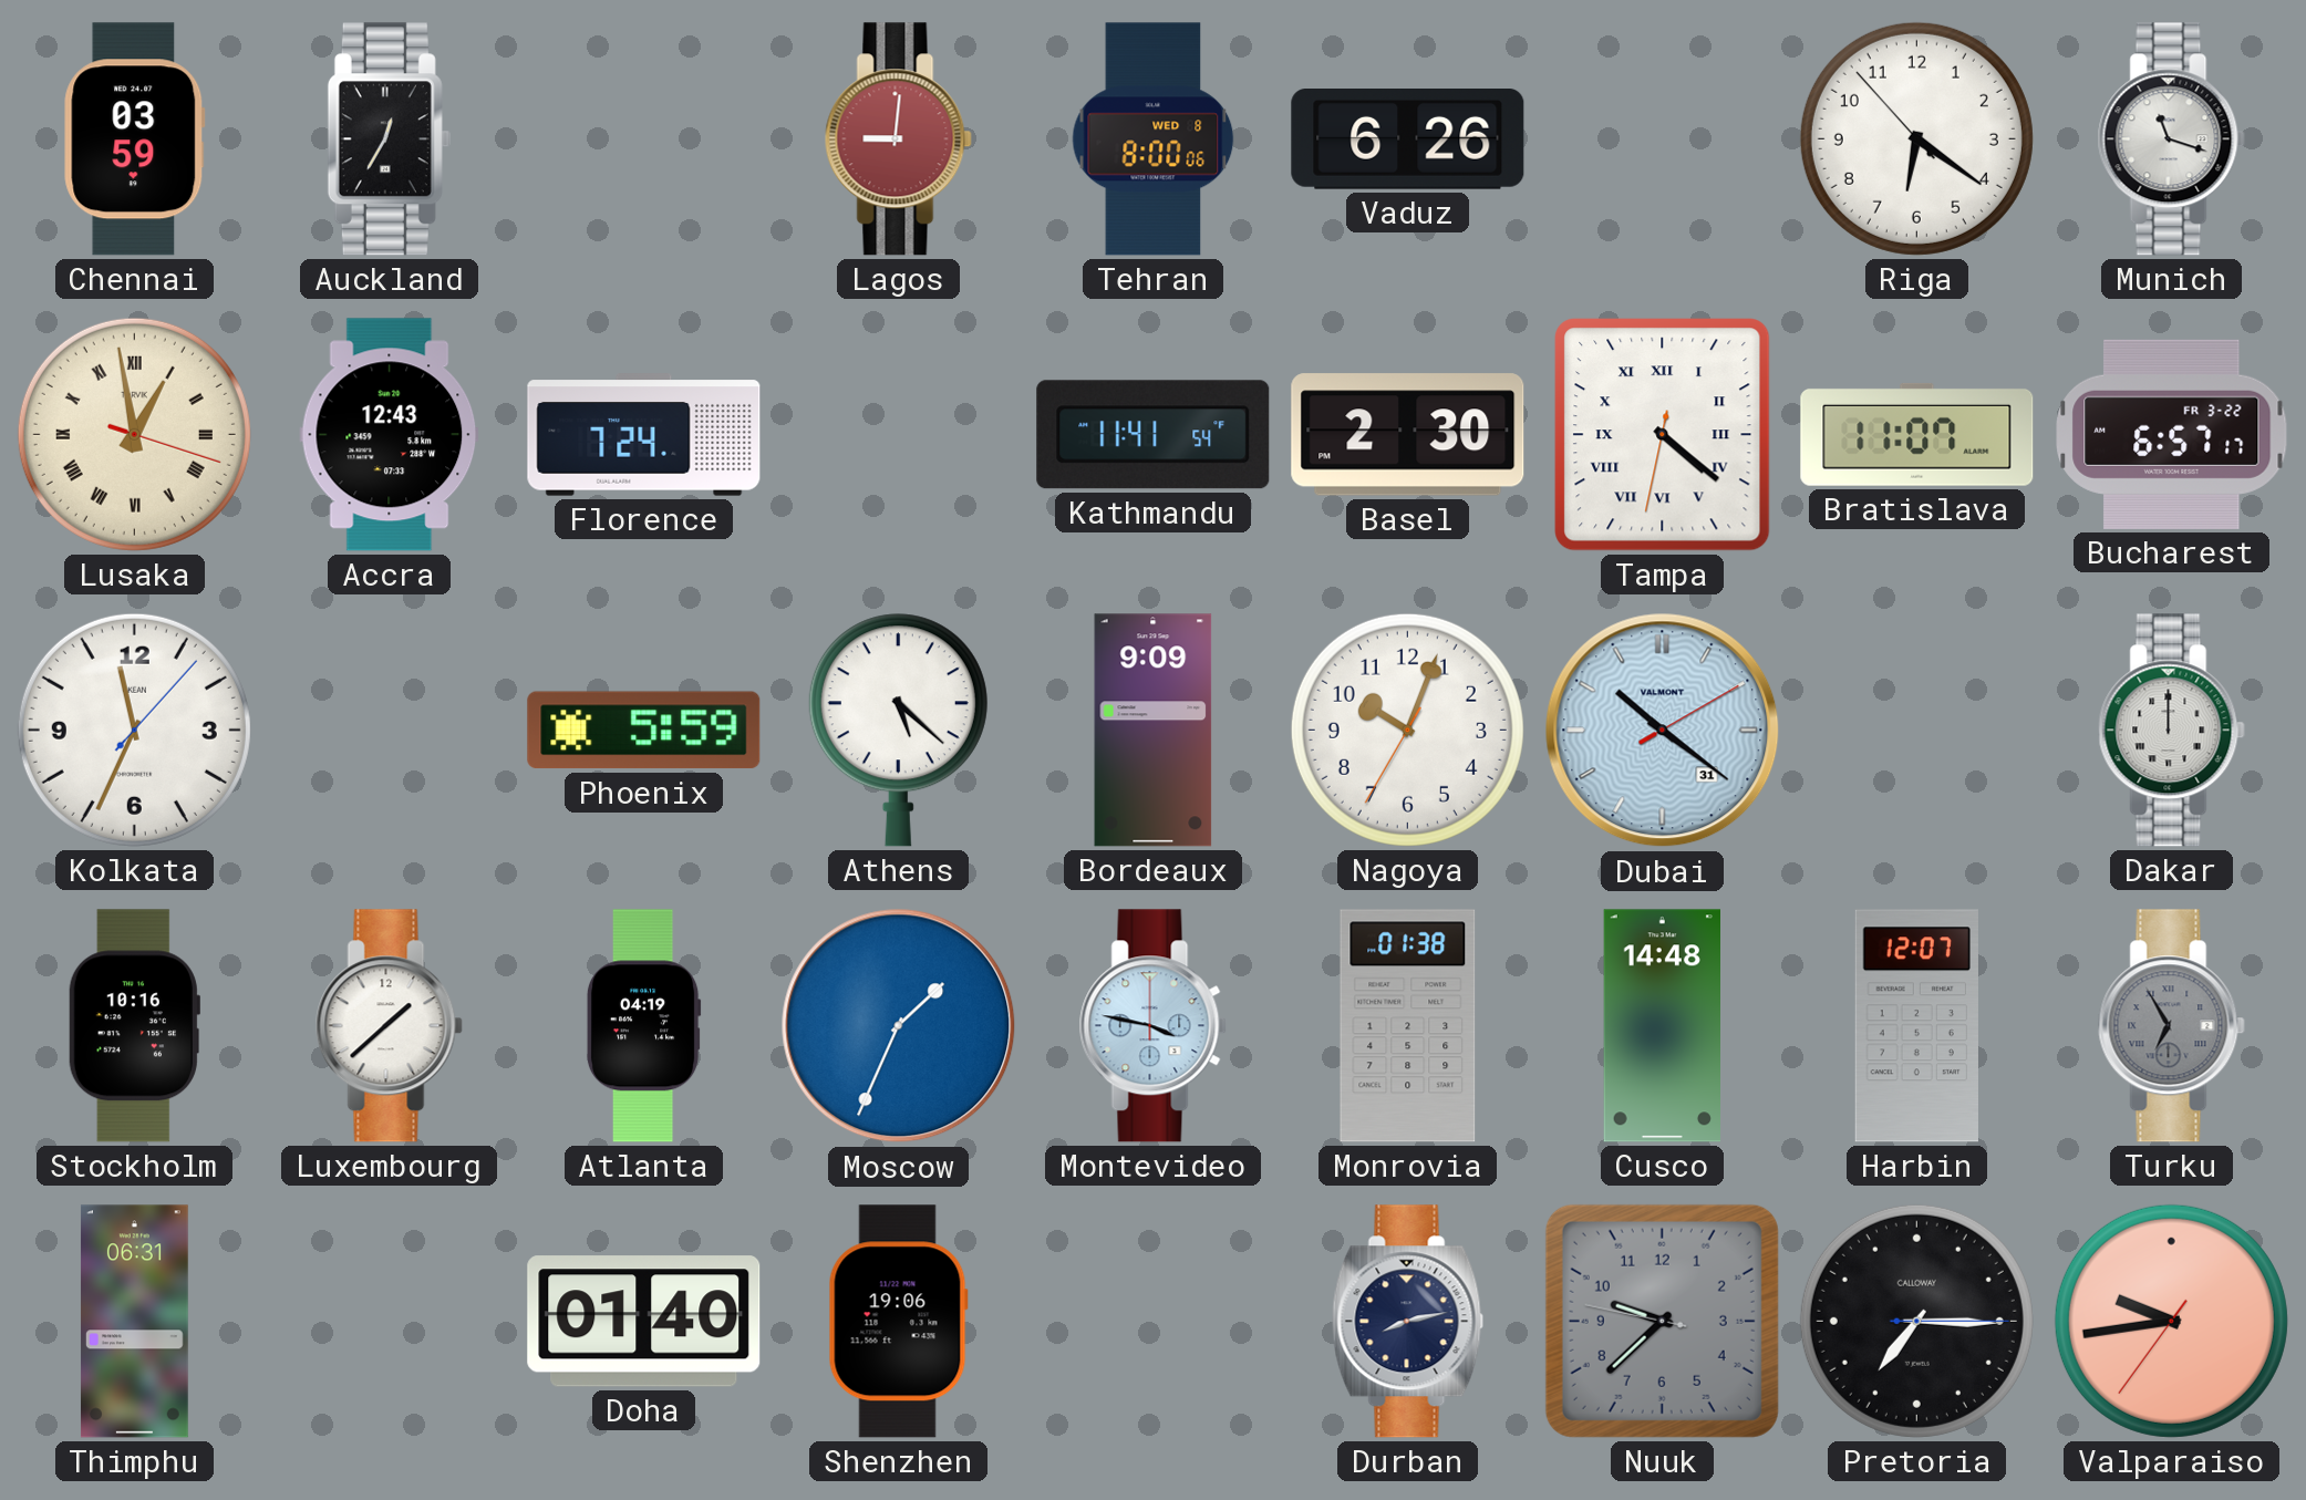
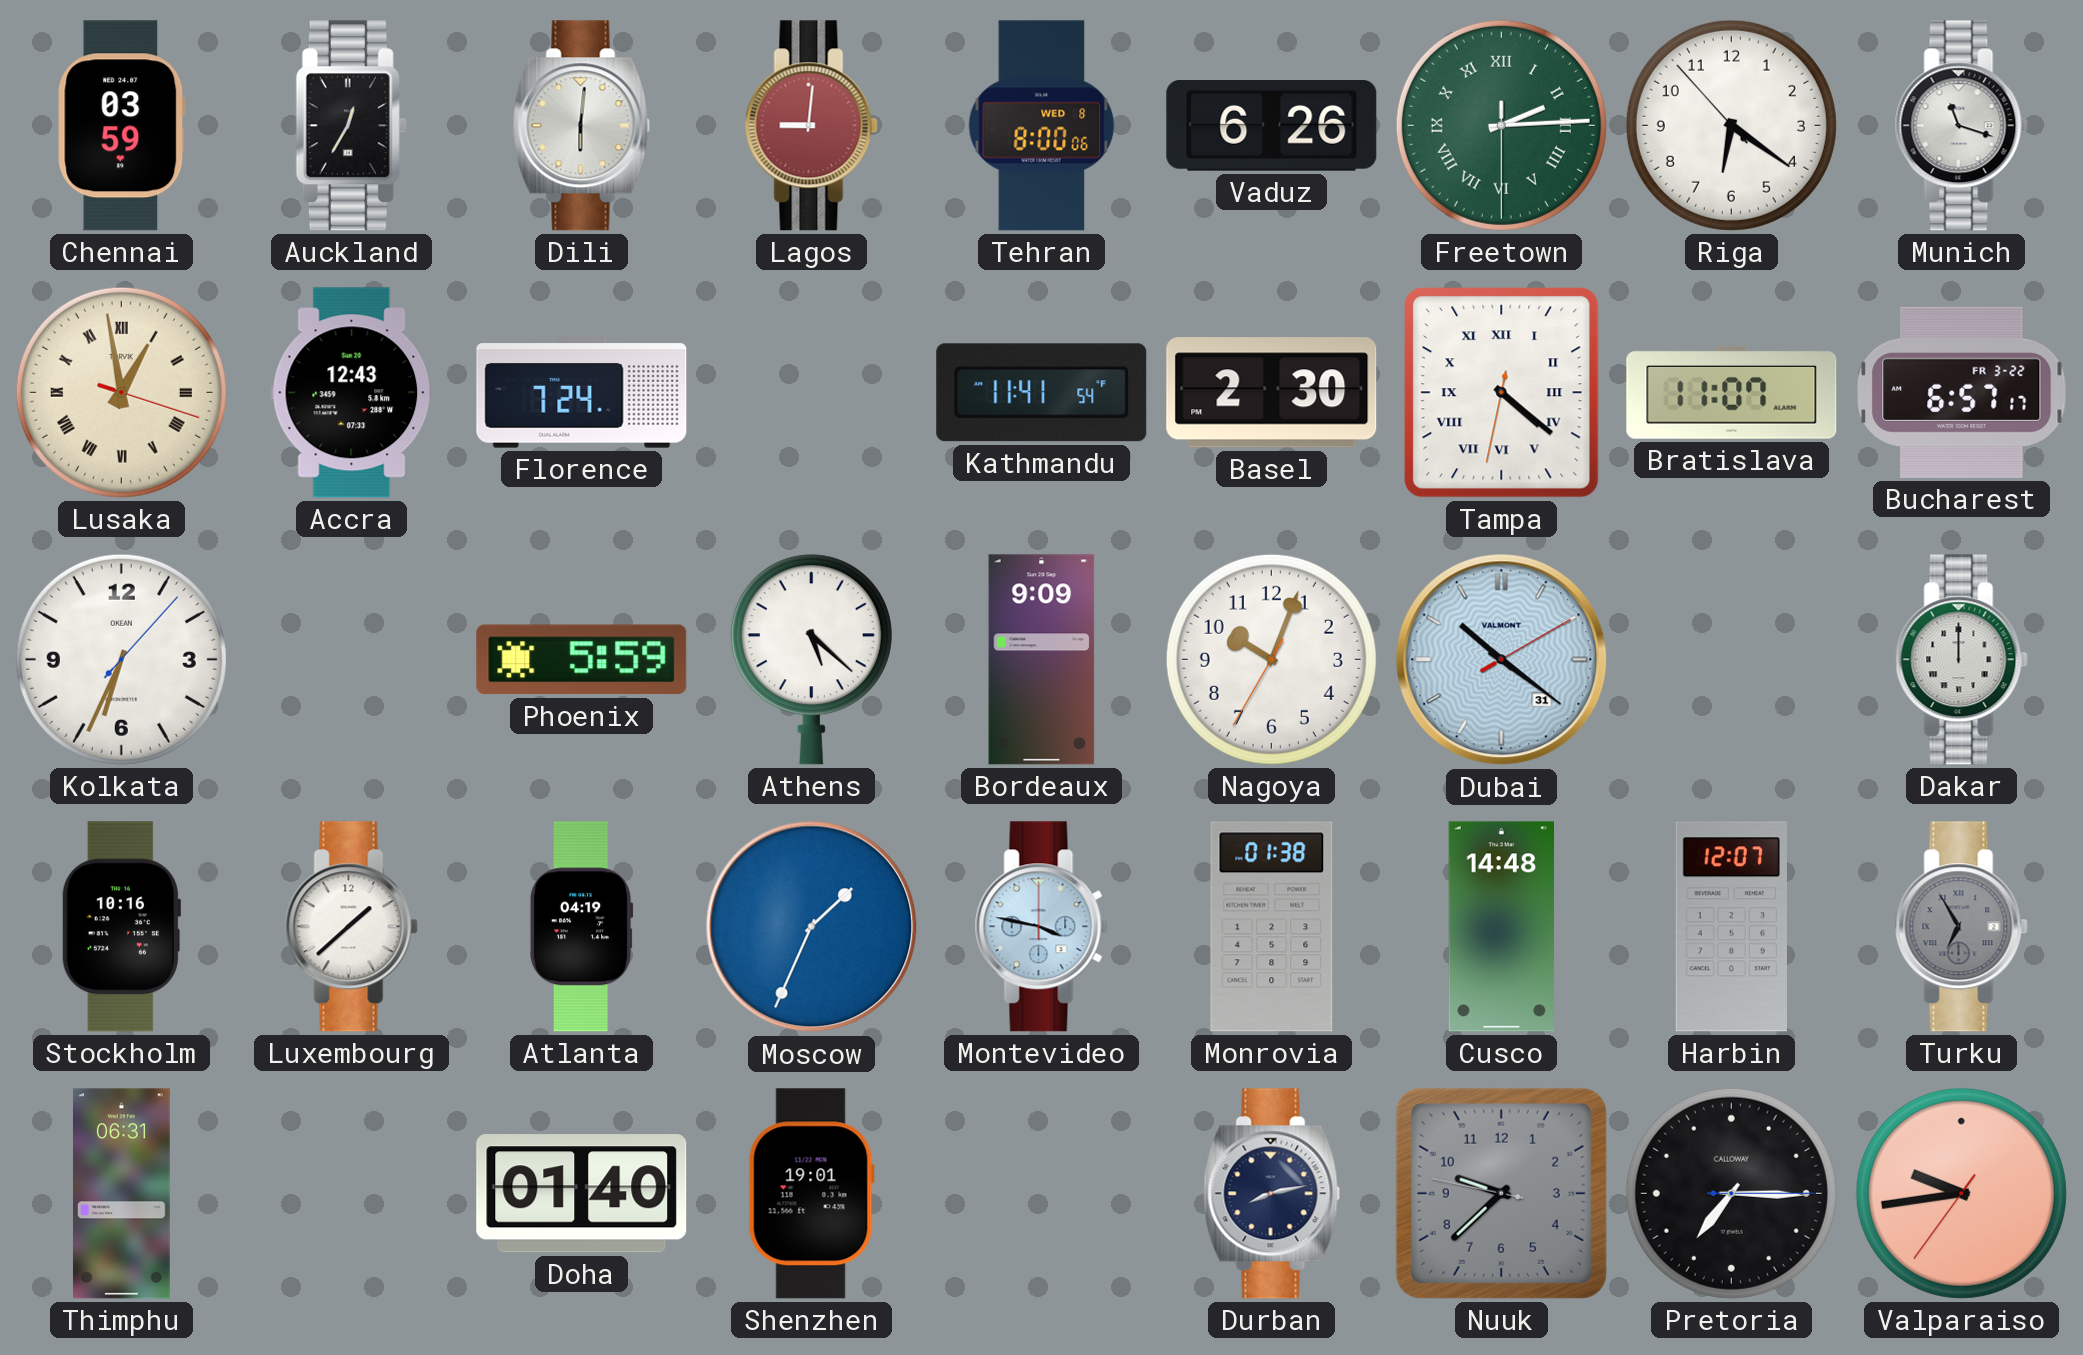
Dili: none -> 6:01 (581, 126)
Freetown: none -> 2:14 (1501, 125)
Kolkata: 11:34 -> 6:34 (121, 659)
Shenzhen: 19:06 -> 19:01 (811, 1194)
